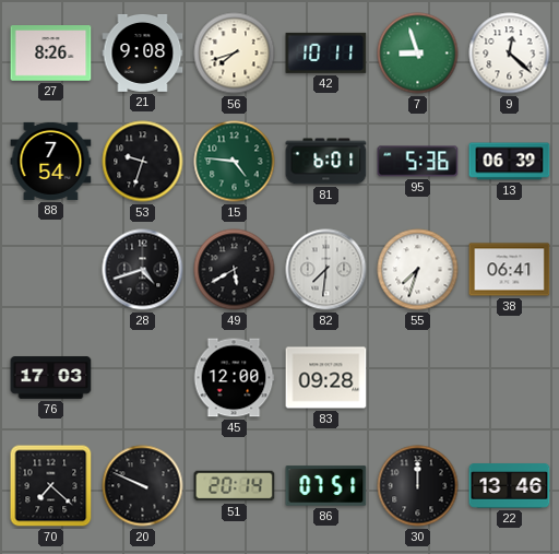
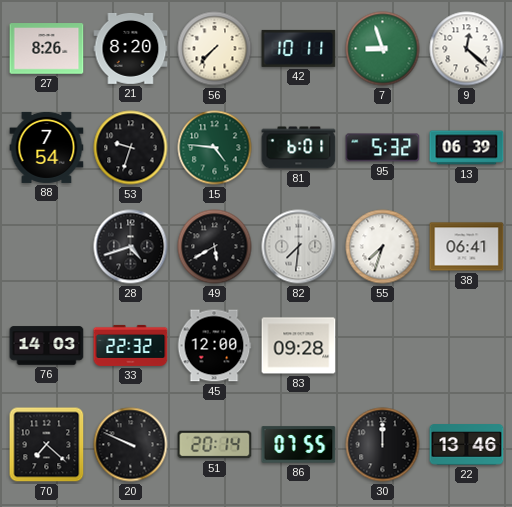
21: 9:08 -> 8:20 (131, 48)
56: 7:42 -> 7:37 (215, 49)
95: 5:36 -> 5:32 (383, 148)
76: 17:03 -> 14:03 (47, 346)
33: none -> 22:32 (131, 345)
86: 07:51 -> 07:55 (299, 445)
